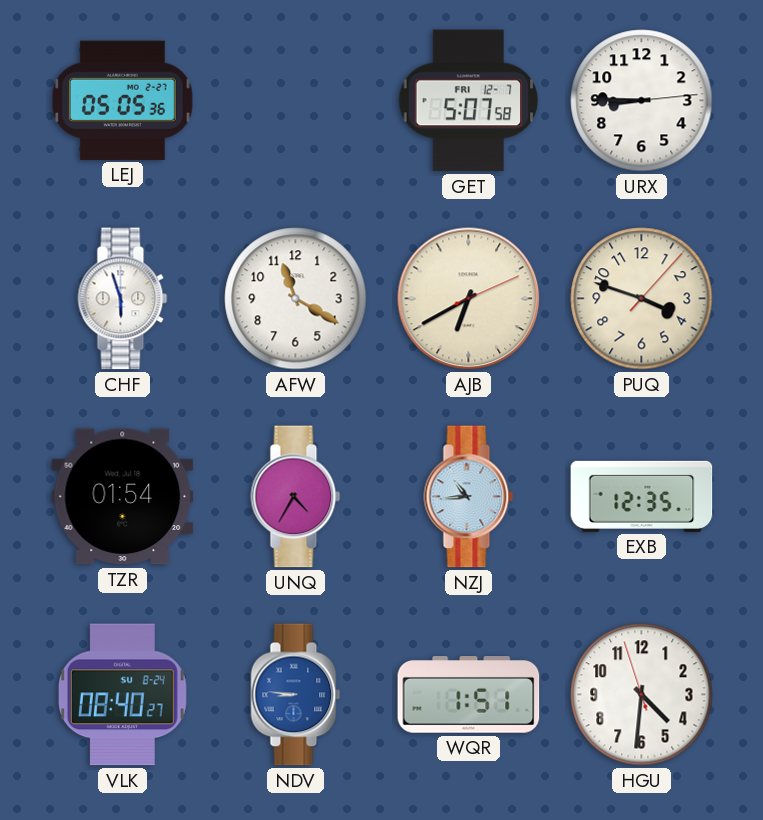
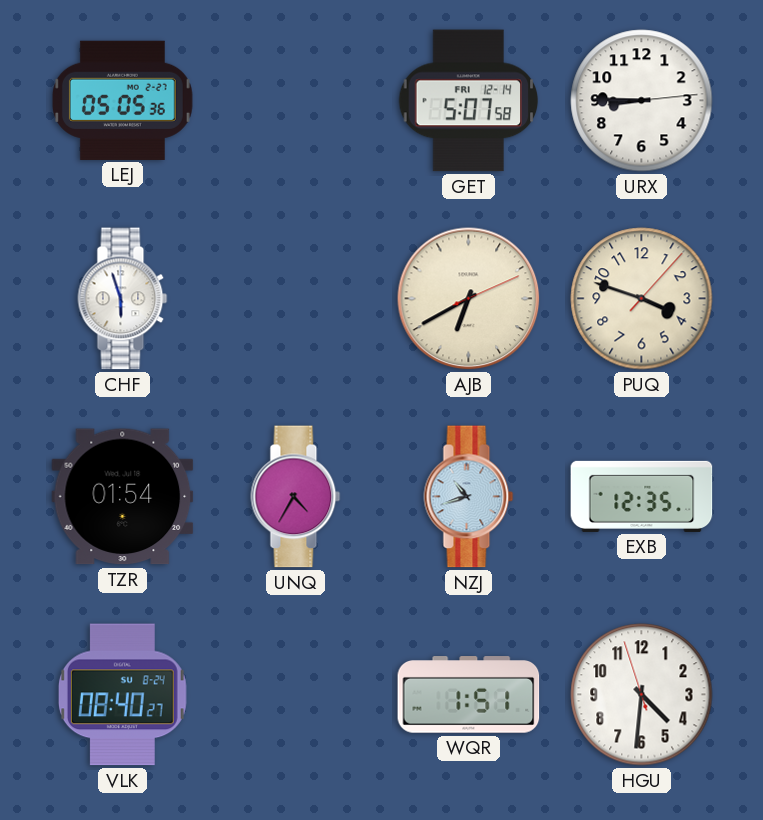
GET date: FRI 12-7 -> FRI 12-14 (469, 101)
AFW: 11:20 -> none (296, 299)
NZJ: 10:44 -> 10:42 (469, 497)
NDV: 8:46 -> none (296, 695)
